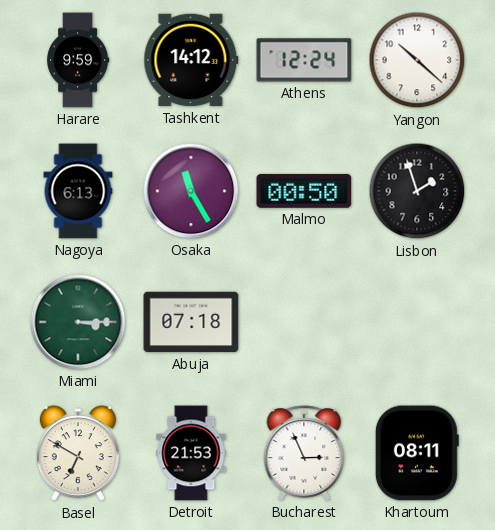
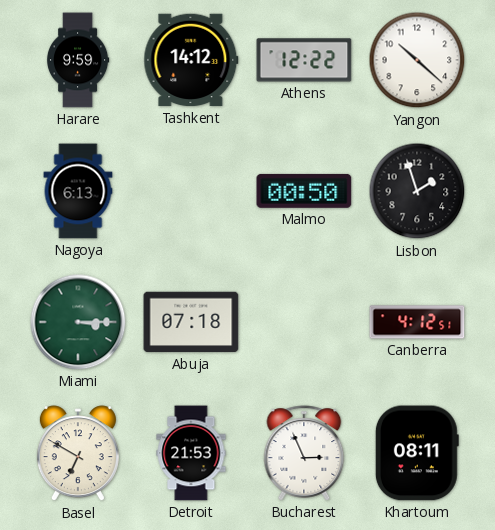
Athens: 12:24 -> 12:22 (304, 60)
Osaka: 11:25 -> none (191, 191)
Canberra: none -> 4:12 (417, 322)
